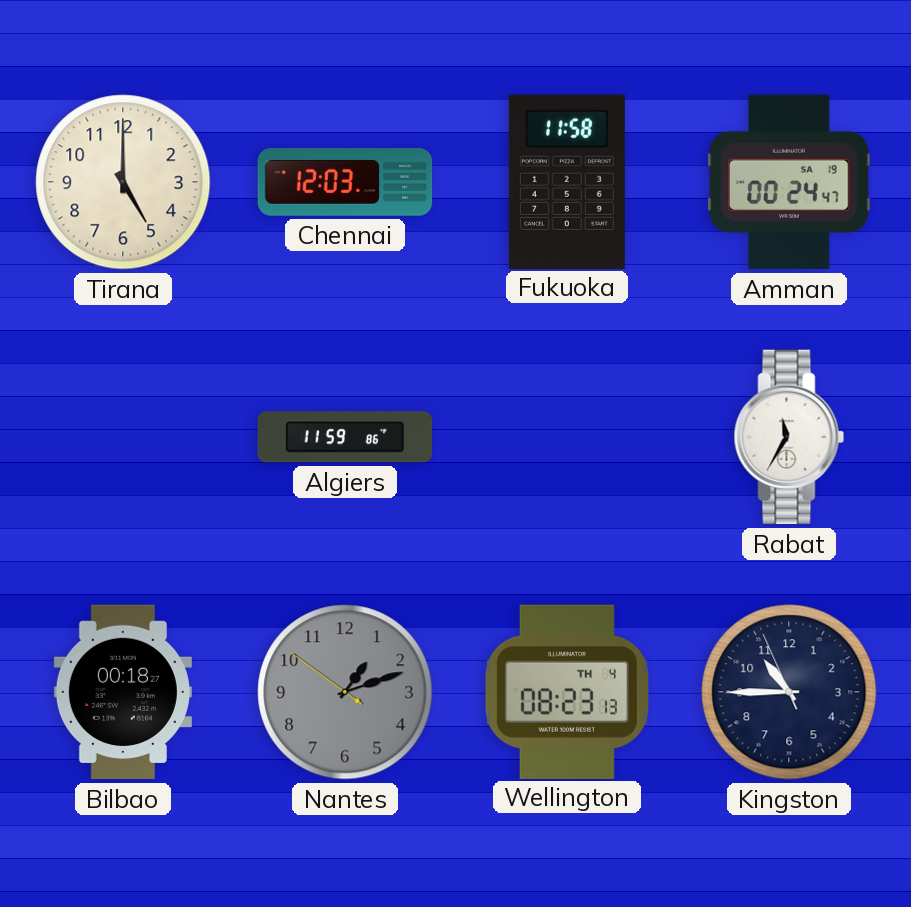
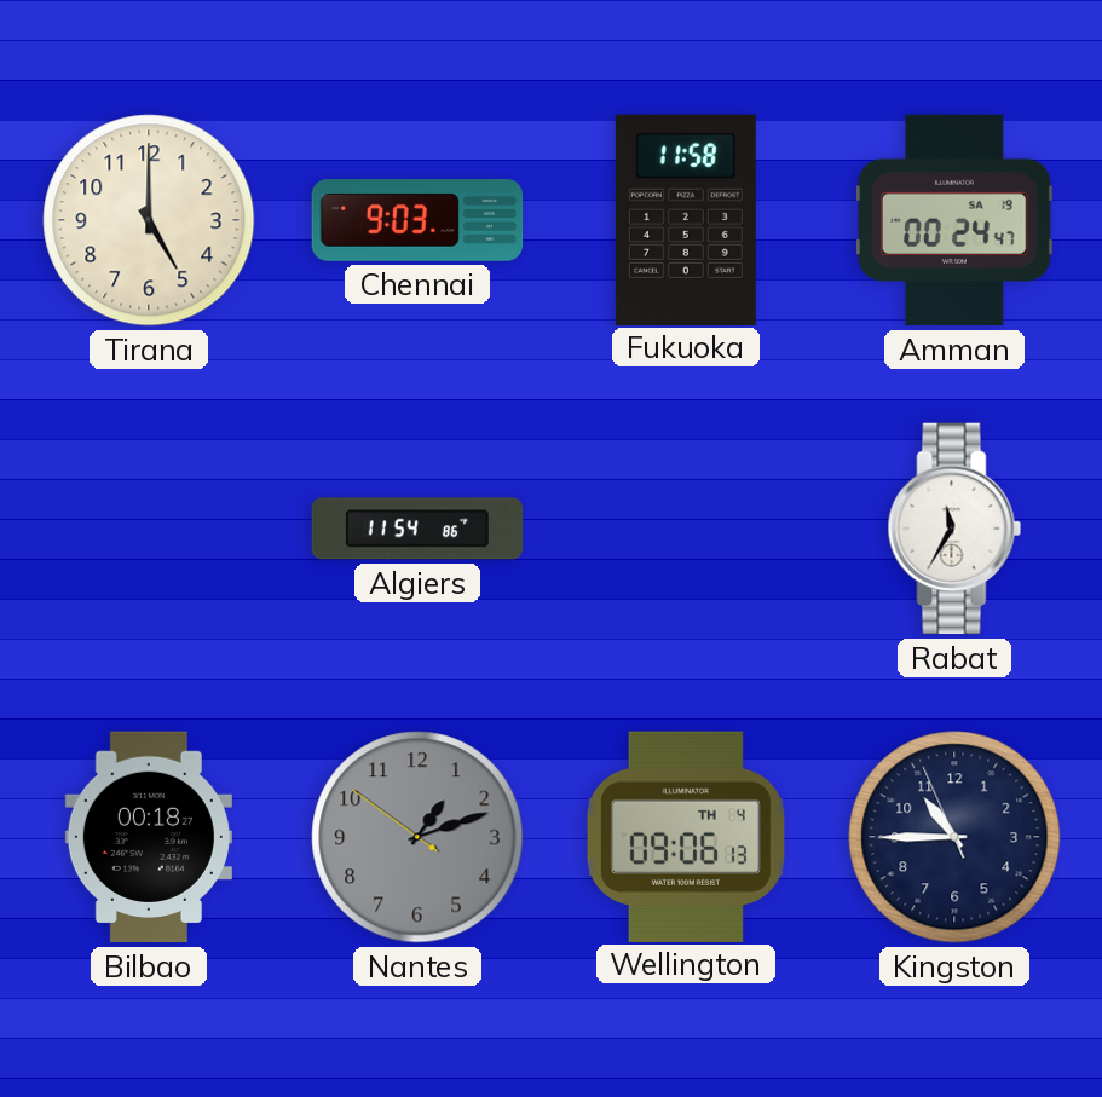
Chennai: 12:03 -> 9:03 (417, 220)
Algiers: 11:59 -> 11:54 (417, 529)
Wellington: 08:23 -> 09:06 (686, 836)
